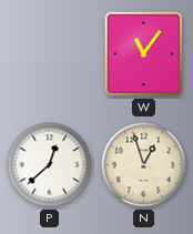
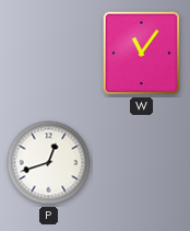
P: 12:38 -> 12:42 (49, 163)
N: 12:57 -> none (144, 165)
